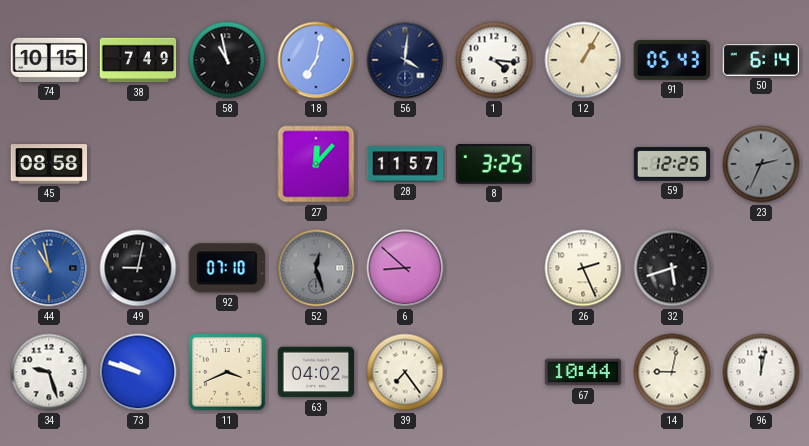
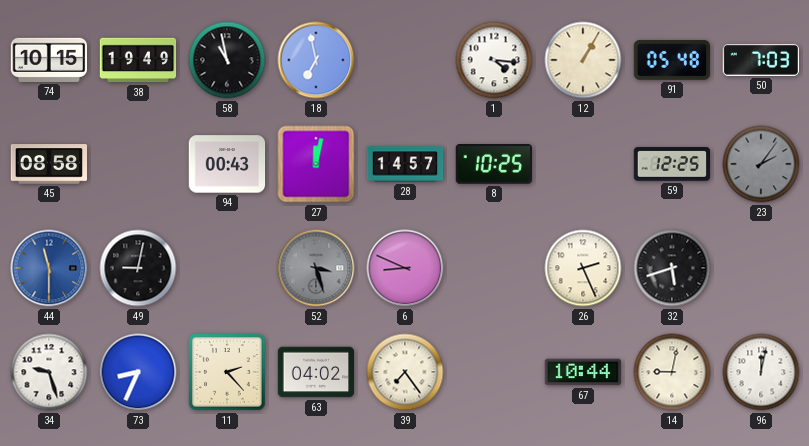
38: 7:49 -> 19:49 (138, 60)
18: 7:02 -> 6:58 (316, 60)
56: 4:01 -> none (405, 60)
91: 05:43 -> 05:48 (671, 60)
50: 6:14 -> 7:03 (761, 60)
94: none -> 00:43 (227, 164)
27: 12:07 -> 12:02 (316, 164)
28: 11:57 -> 14:57 (405, 164)
8: 3:25 -> 10:25 (493, 165)
23: 2:34 -> 2:06 (761, 164)
44: 10:58 -> 11:30 (49, 268)
92: 07:10 -> none (227, 268)
52: 12:27 -> 3:27 (316, 268)
6: 8:52 -> 8:49 (405, 268)
73: 9:48 -> 8:34 (138, 372)
11: 3:41 -> 2:23 (227, 372)
